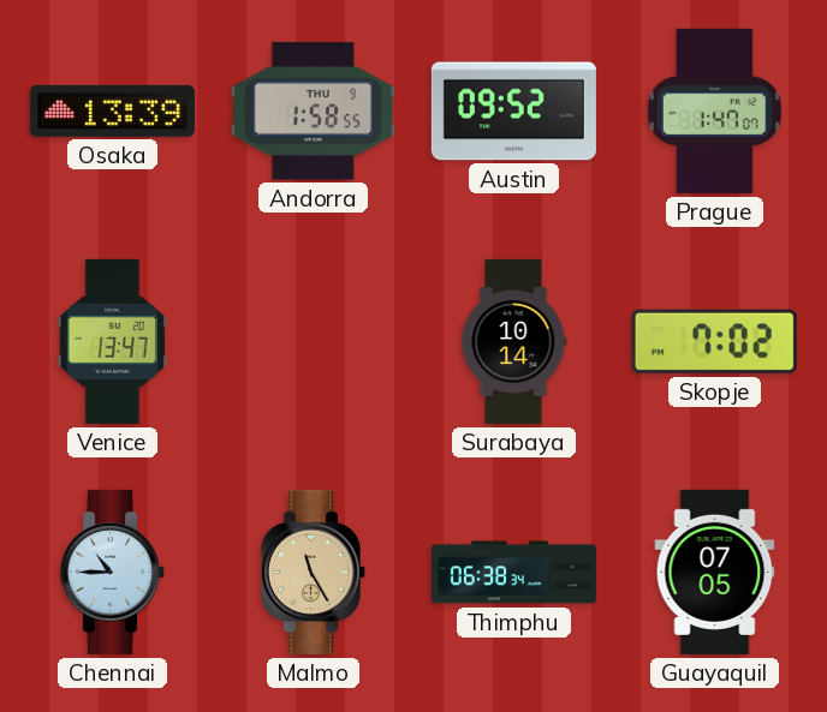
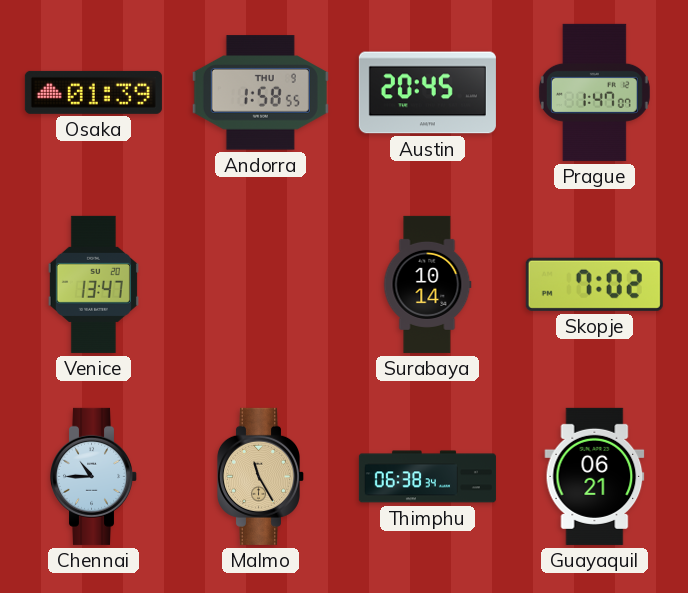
Osaka: 13:39 -> 01:39 (93, 92)
Austin: 09:52 -> 20:45 (427, 93)
Guayaquil: 07:05 -> 06:21 (595, 476)
